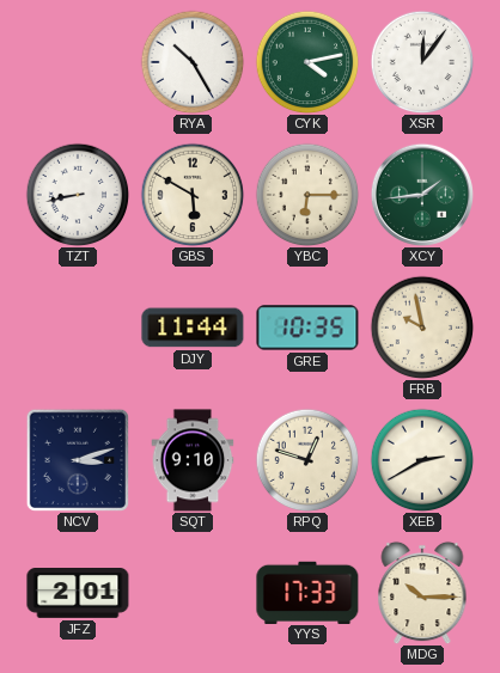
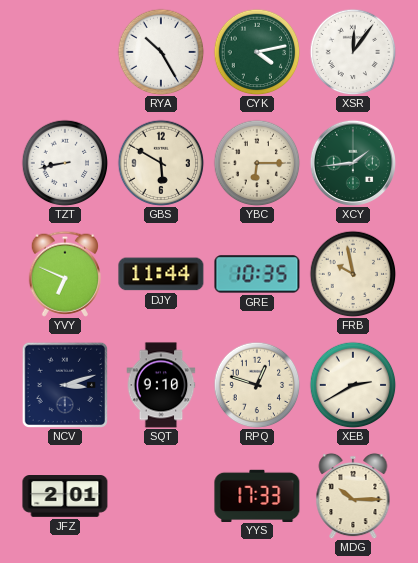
YVY: none -> 6:49 (65, 274)
